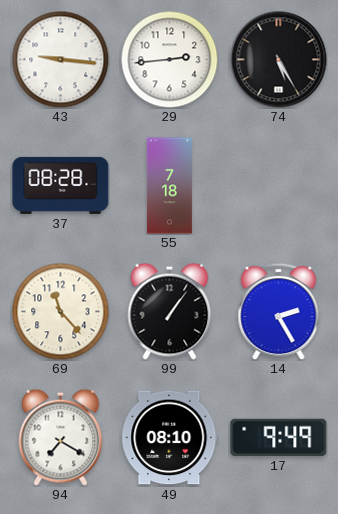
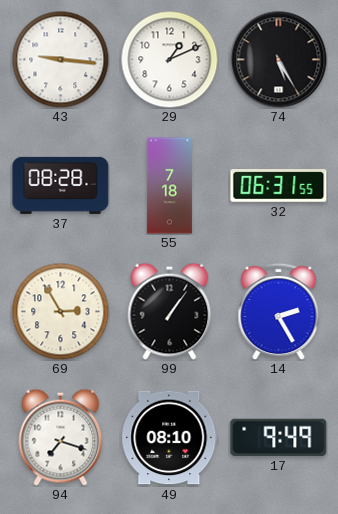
29: 2:44 -> 1:11 (169, 59)
32: none -> 06:31 (279, 186)
69: 11:23 -> 2:55 (60, 311)
94: 7:20 -> 7:18 (61, 437)
